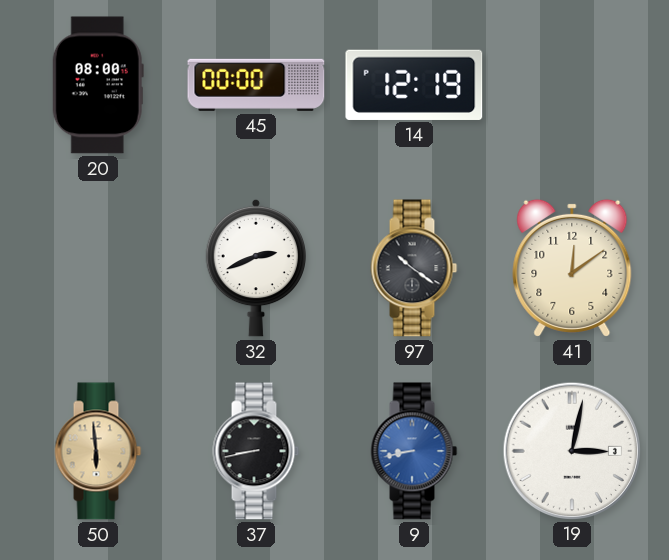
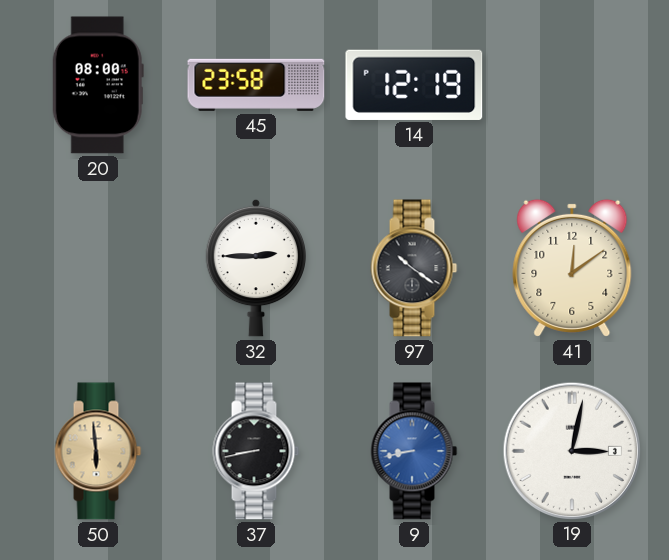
45: 00:00 -> 23:58 (256, 85)
32: 2:41 -> 2:45 (255, 268)
